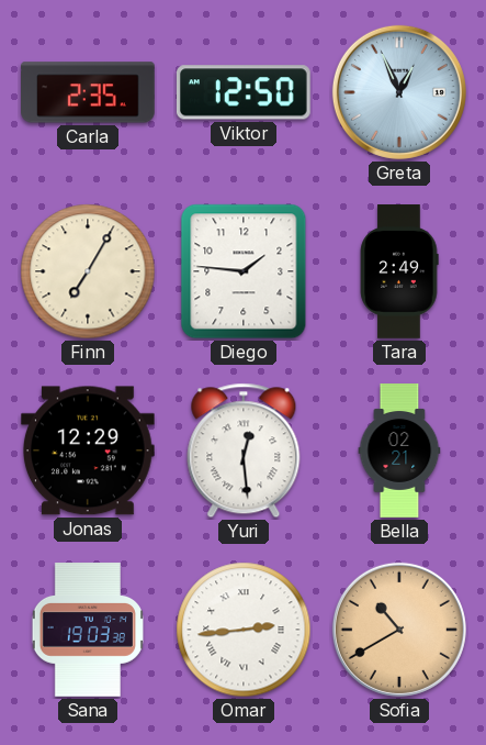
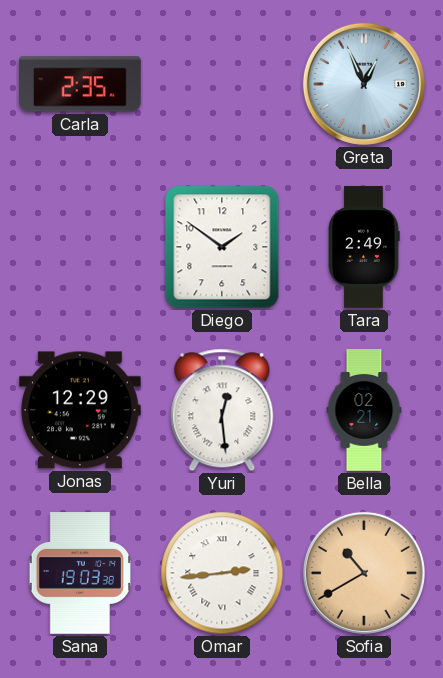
Viktor: 12:50 -> none (244, 92)
Finn: 7:05 -> none (88, 271)
Diego: 1:46 -> 1:51 (222, 247)
